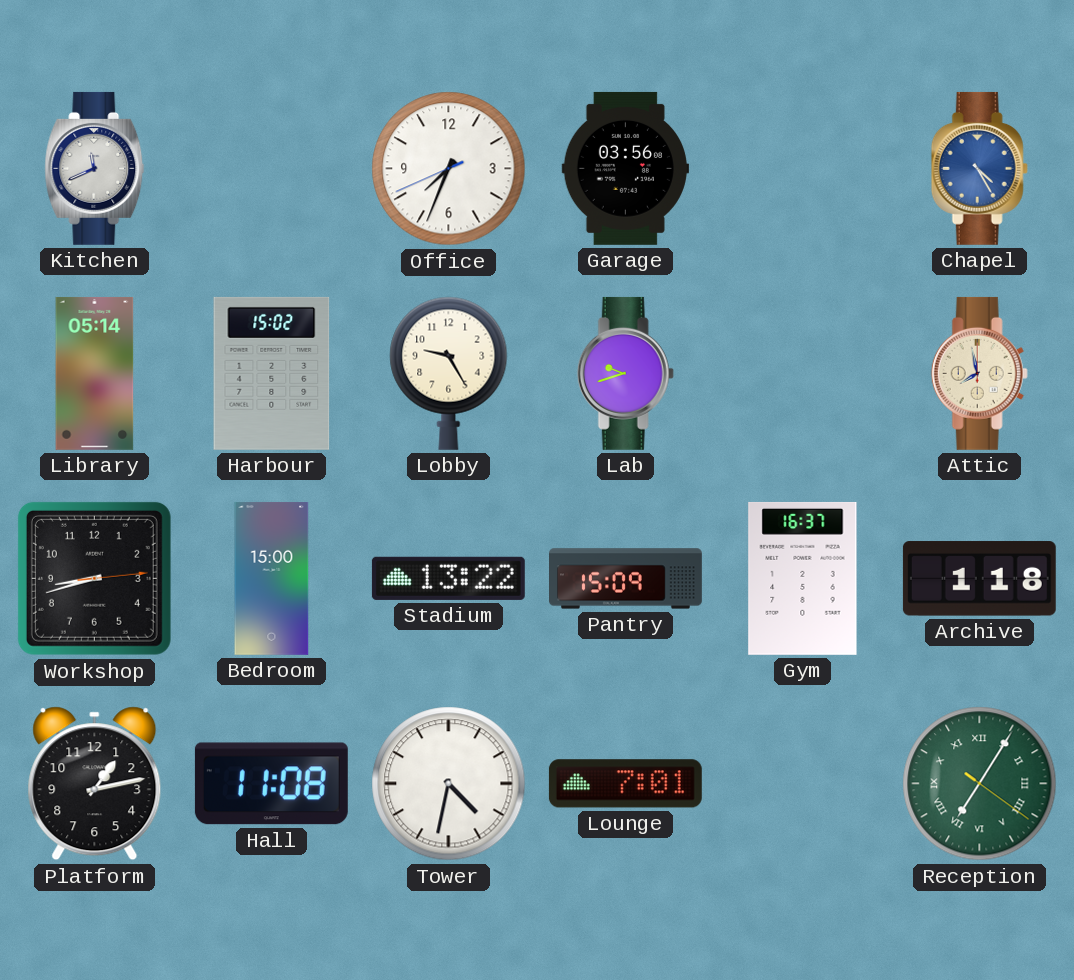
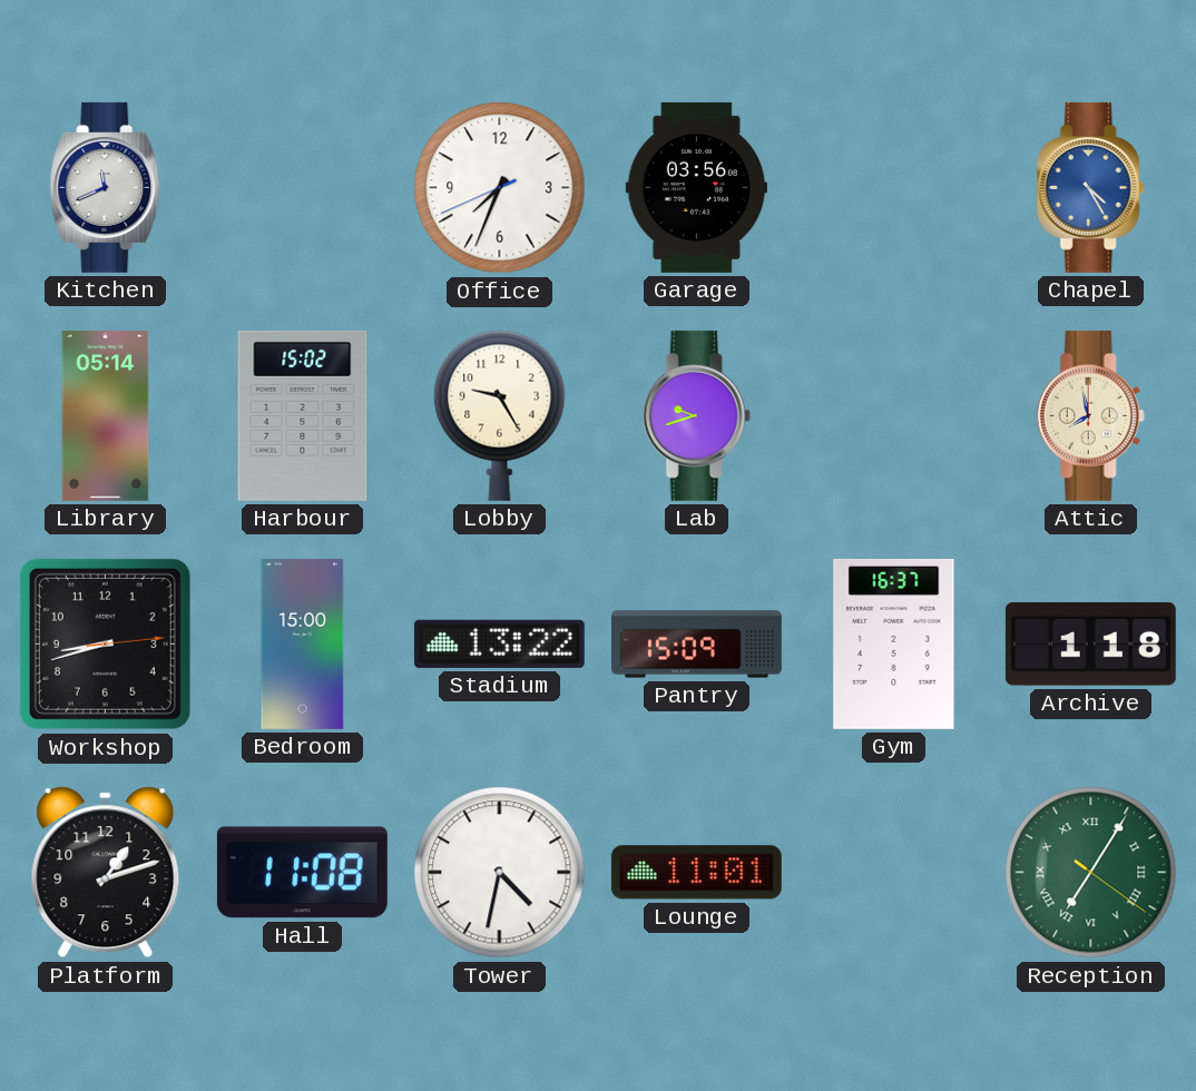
Platform: 1:13 -> 1:12 (106, 873)
Lounge: 7:01 -> 11:01 (696, 873)
